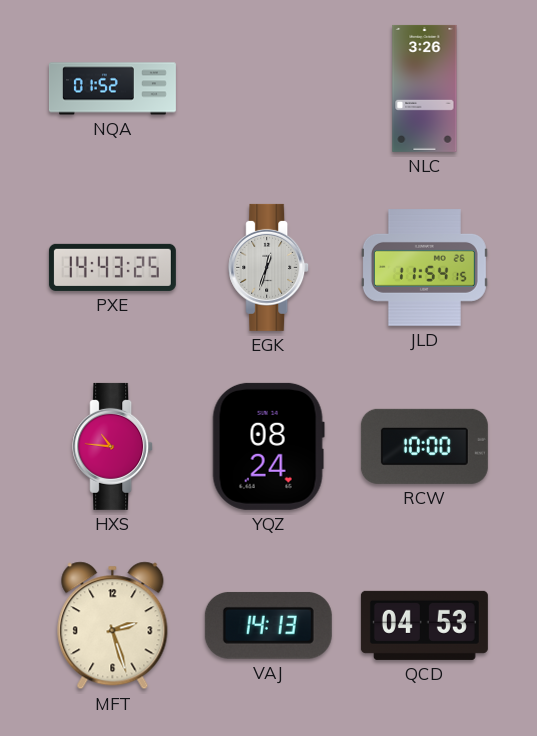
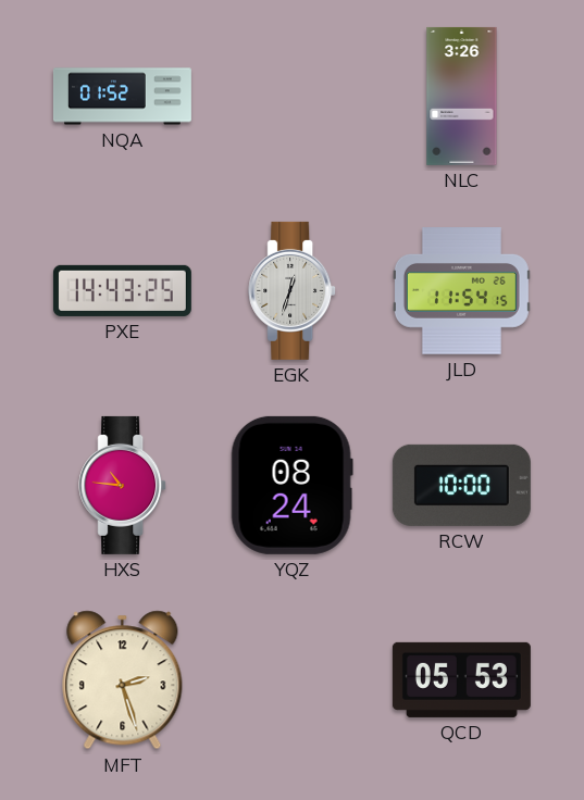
VAJ: 14:13 -> none (268, 625)
QCD: 04:53 -> 05:53 (461, 679)
